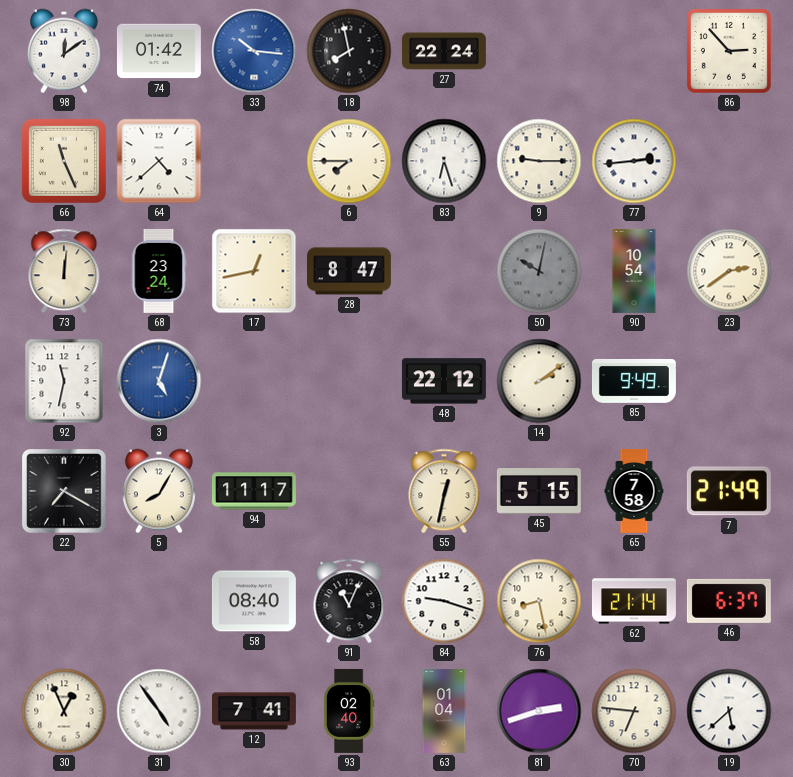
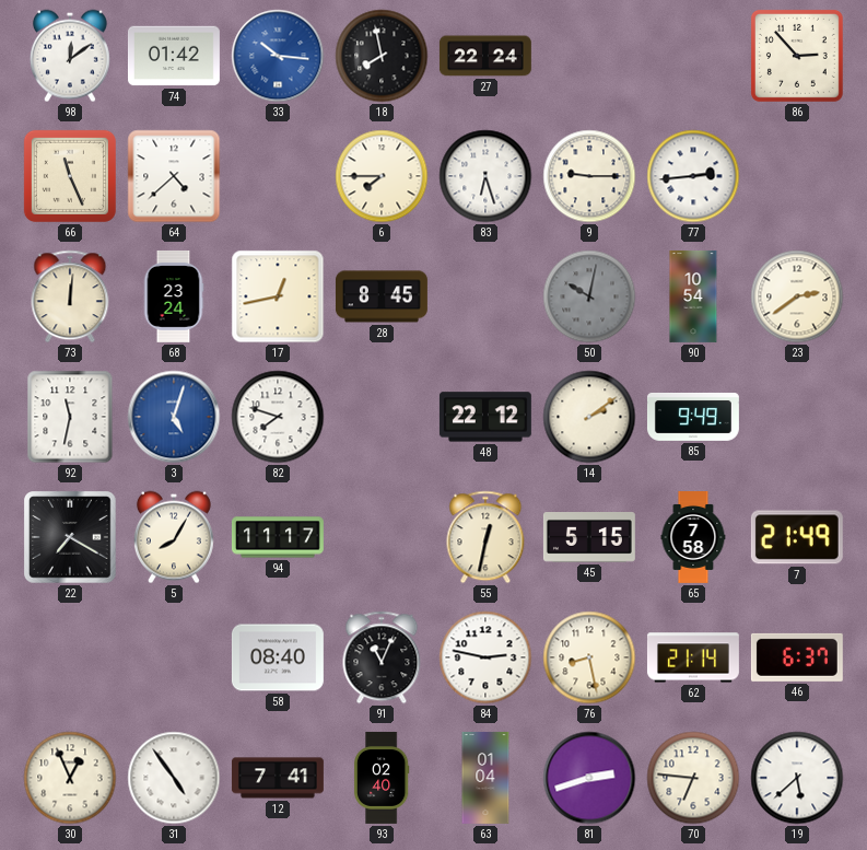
28: 8:47 -> 8:45 (382, 296)
82: none -> 7:48 (278, 417)
84: 9:18 -> 2:47 (485, 657)
